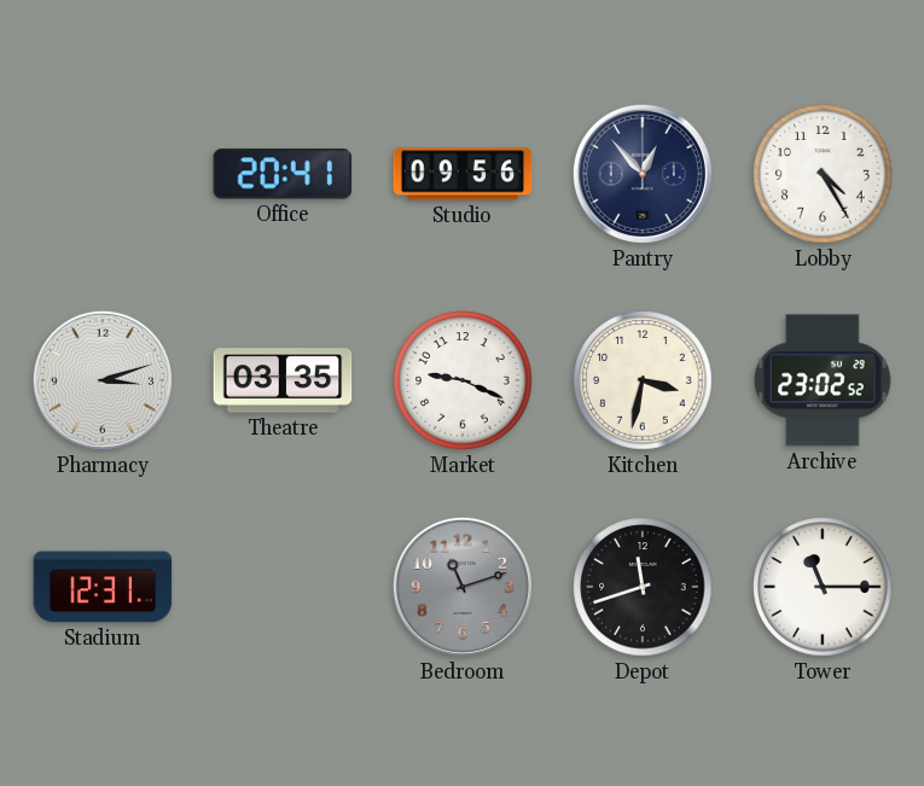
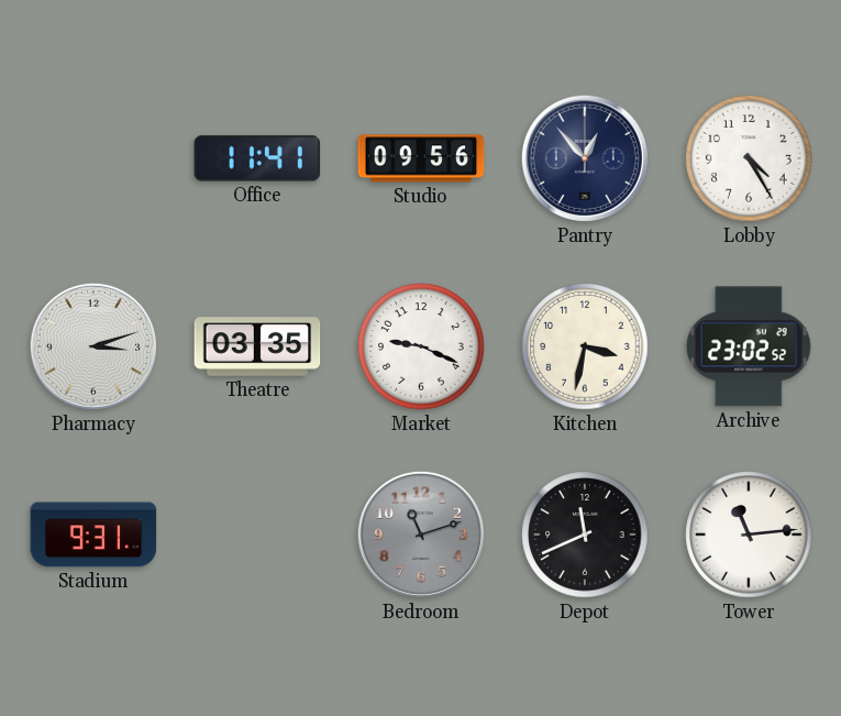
Office: 20:41 -> 11:41 (257, 158)
Stadium: 12:31 -> 9:31 (93, 535)
Depot: 11:42 -> 11:41 (585, 535)
Tower: 11:15 -> 11:14 (749, 535)
